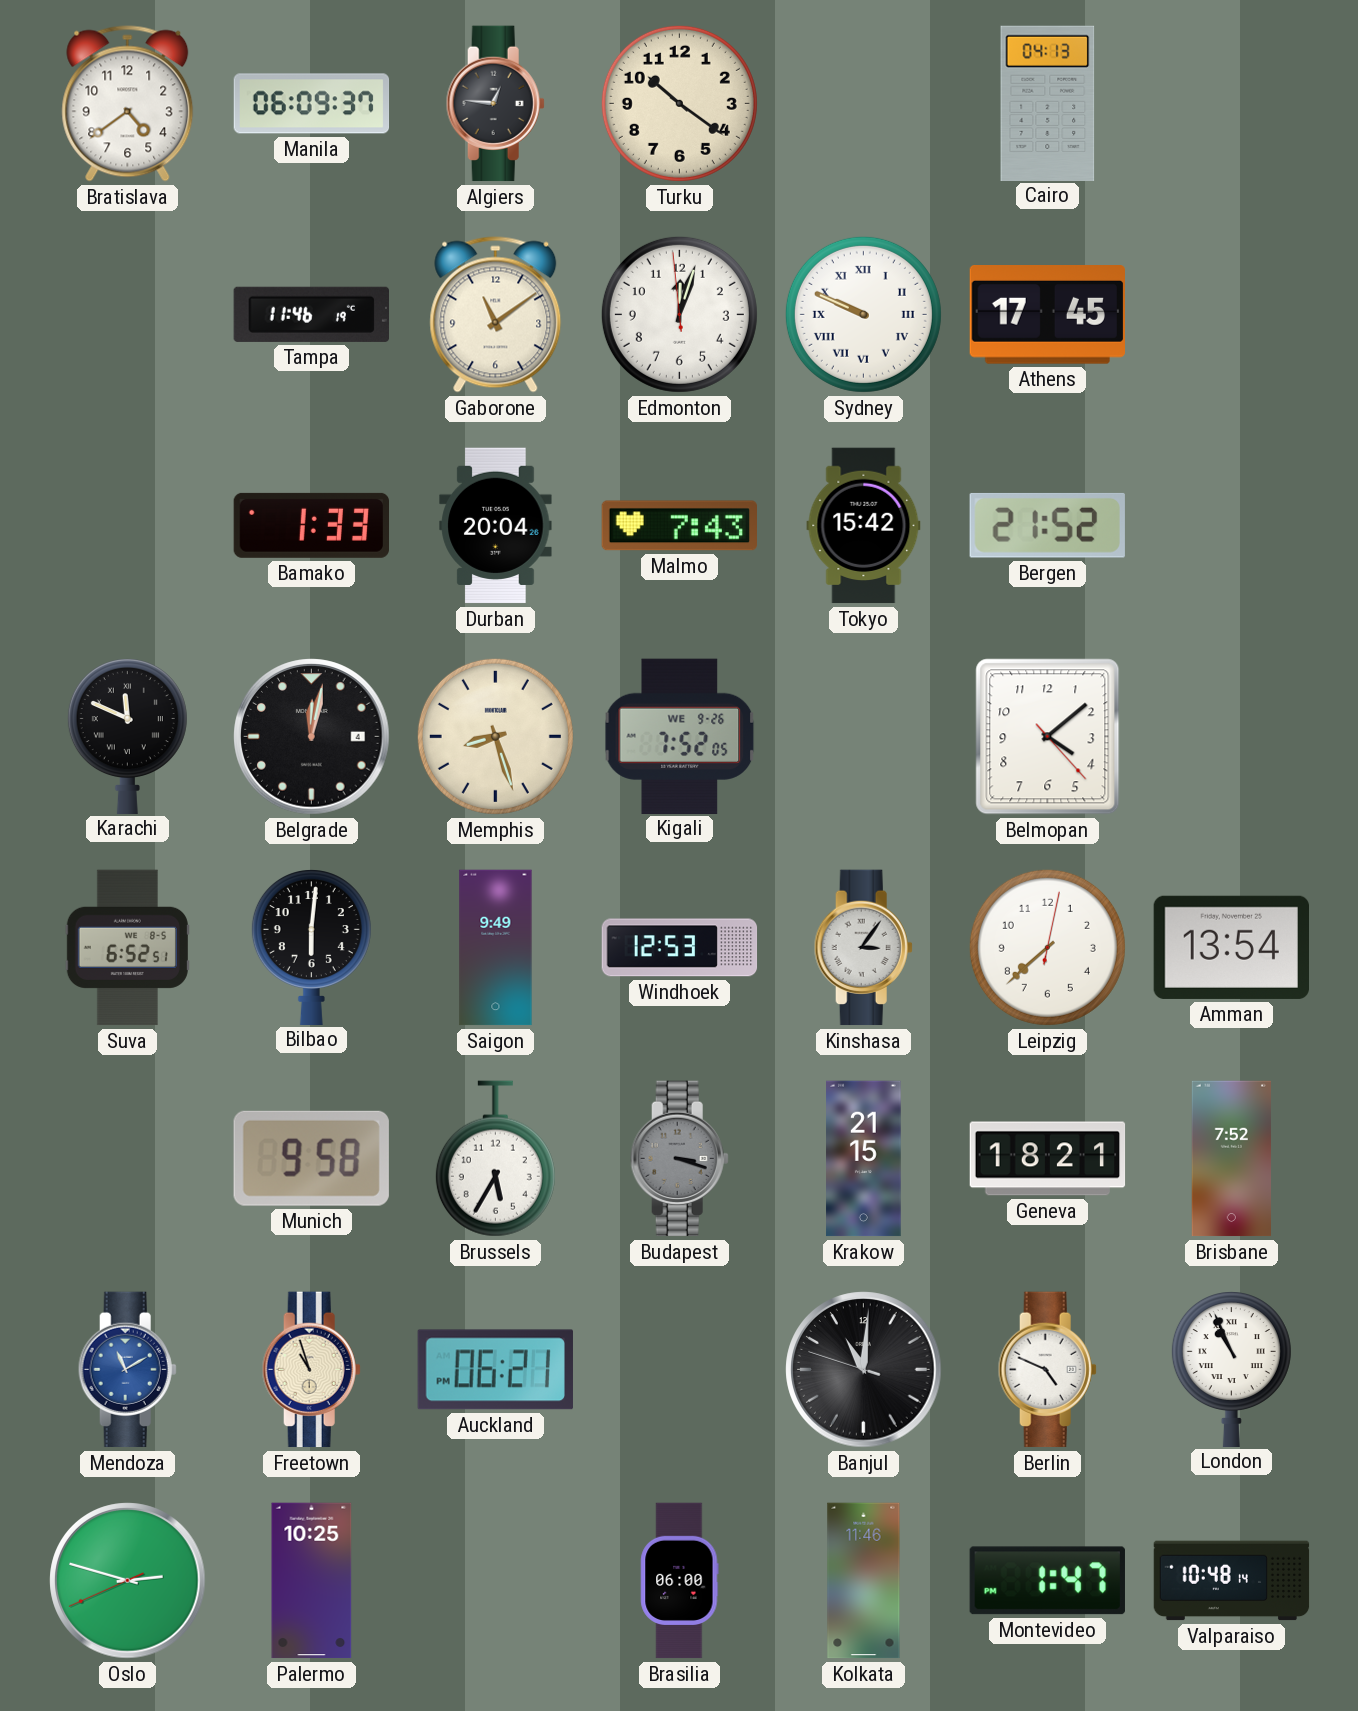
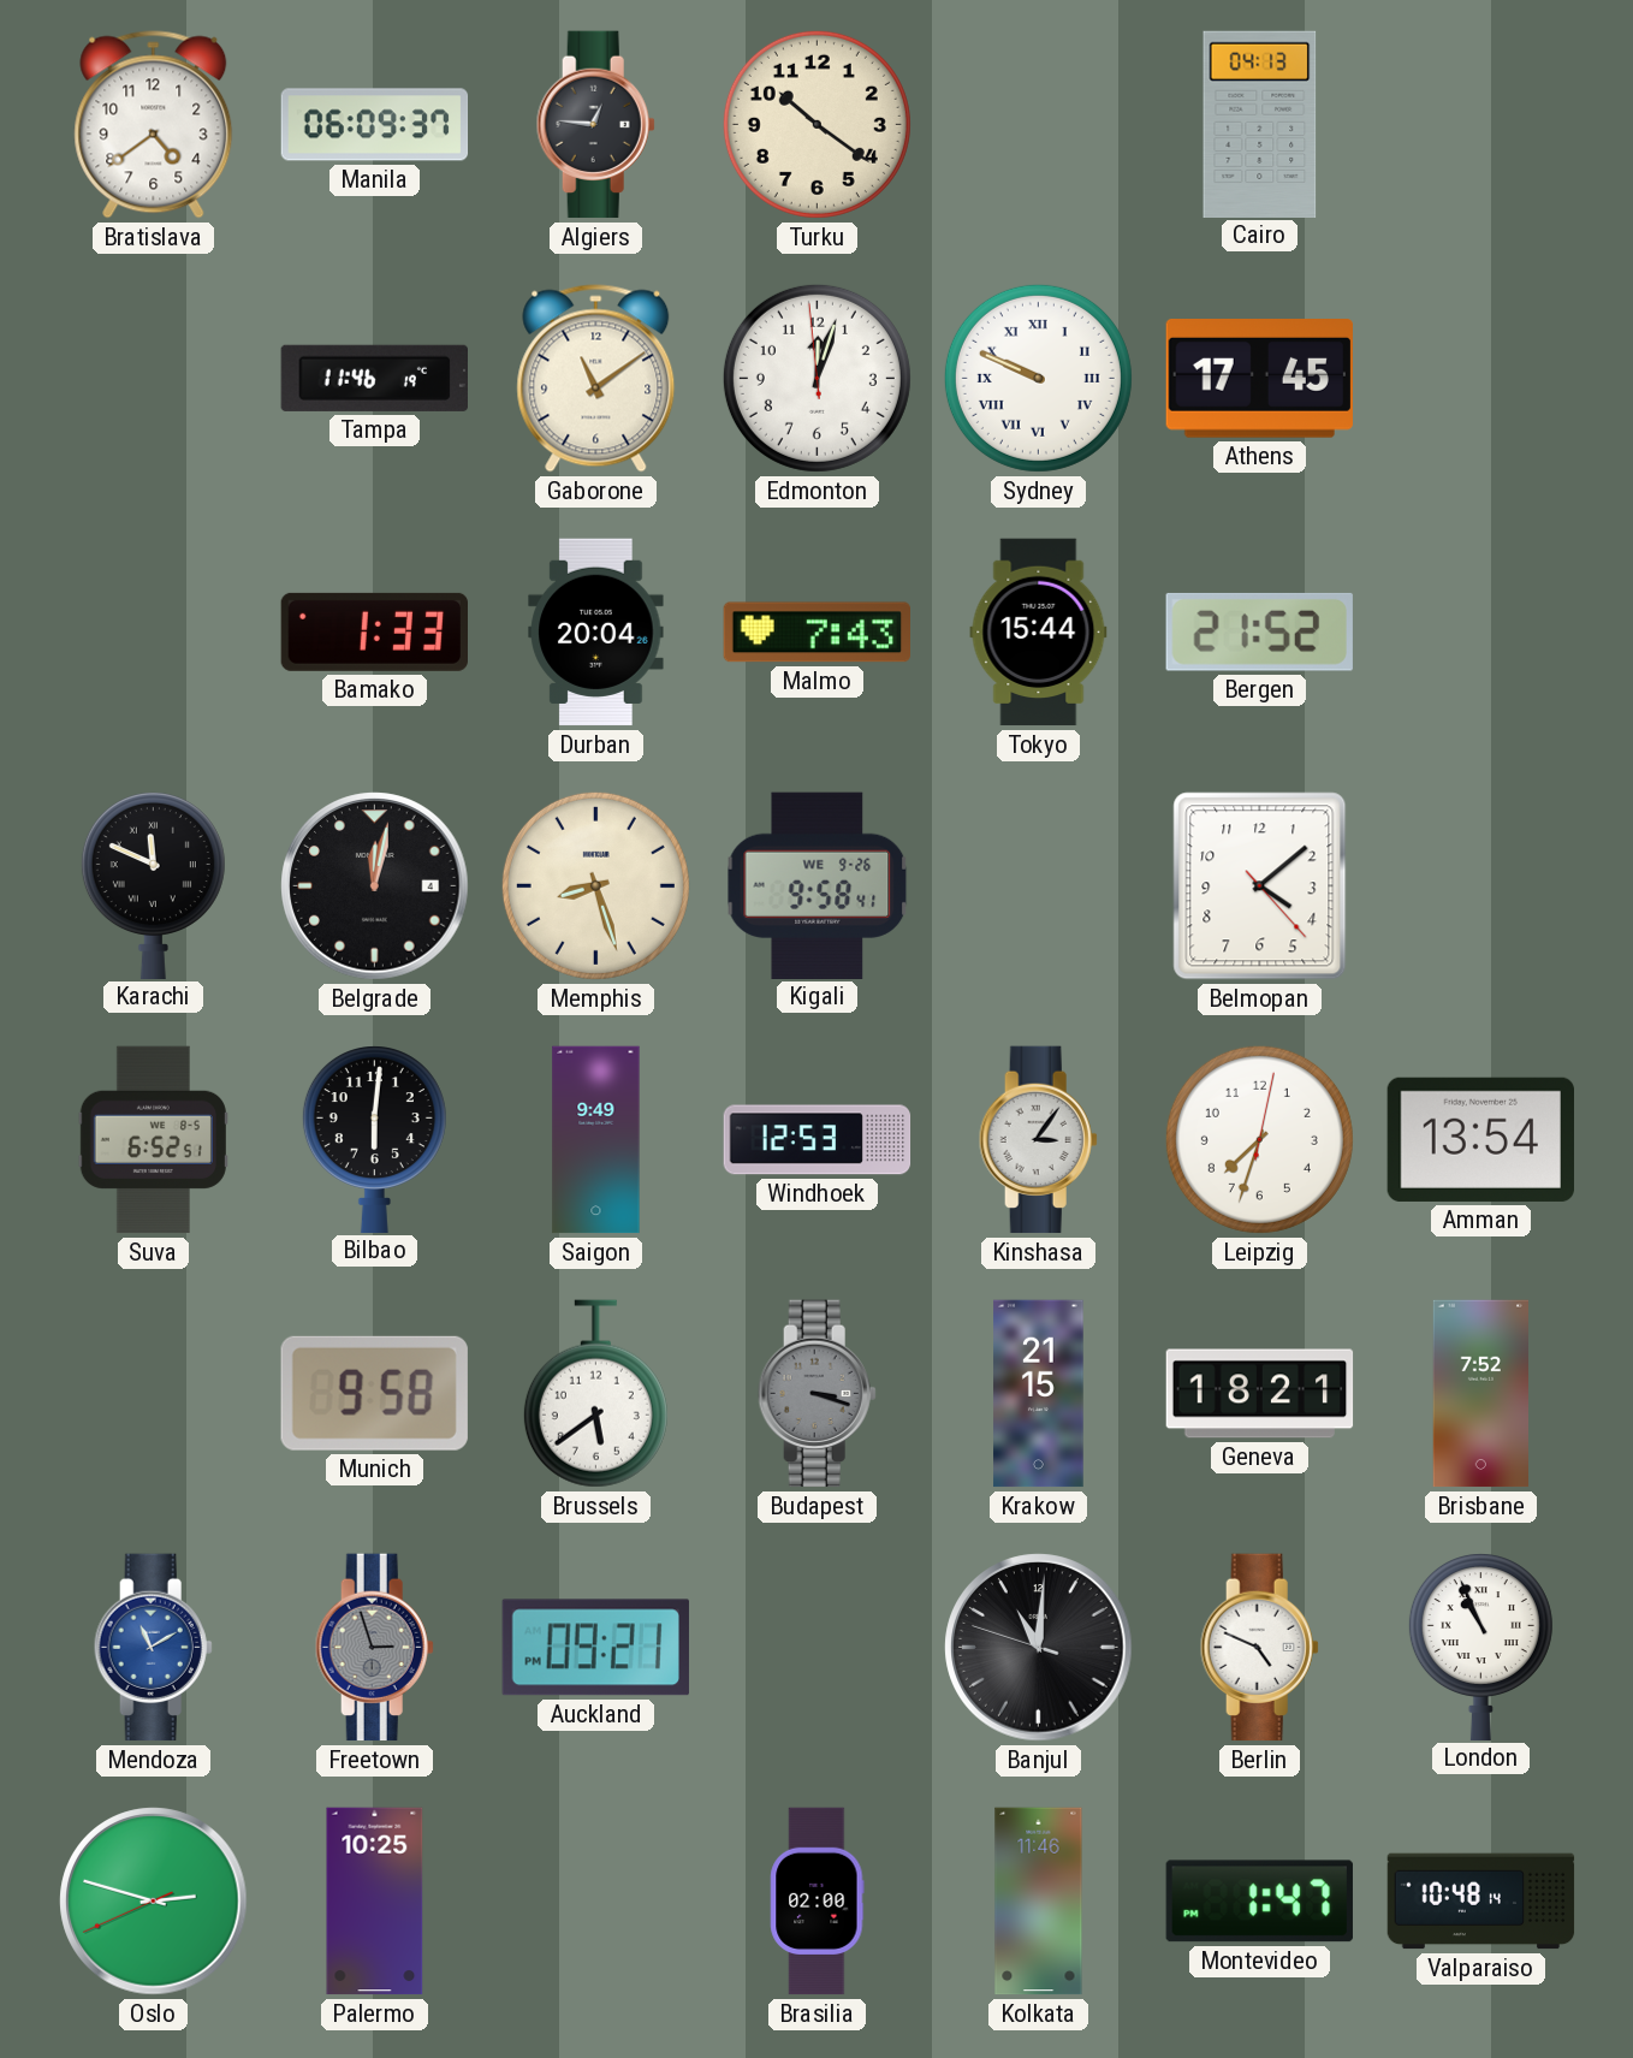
Tokyo: 15:42 -> 15:44 (1039, 633)
Kigali: 7:52 -> 9:58 (818, 885)
Leipzig: 7:38 -> 7:33 (1259, 1139)
Brussels: 5:35 -> 5:39 (595, 1394)
Freetown: 10:57 -> 2:57 (374, 1648)
Freetown dial: cream -> grey (374, 1648)
Auckland: 06:21 -> 09:21 (595, 1648)
Brasilia: 06:00 -> 02:00 (818, 1902)
